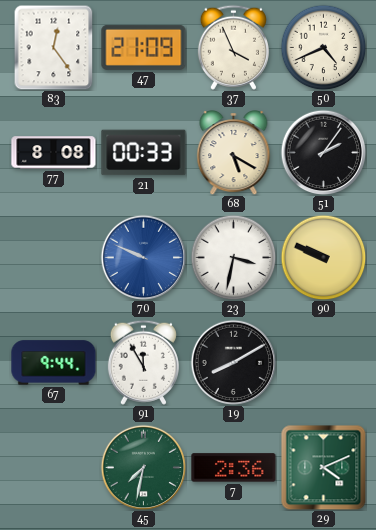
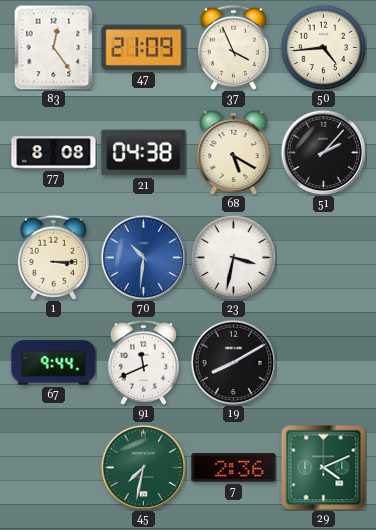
50: 4:41 -> 4:44 (323, 47)
21: 00:33 -> 04:38 (144, 153)
51: 2:06 -> 2:07 (323, 152)
1: none -> 3:15 (53, 257)
70: 9:49 -> 10:31 (143, 257)
90: 9:49 -> none (323, 257)
91: 11:55 -> 11:41 (143, 362)
